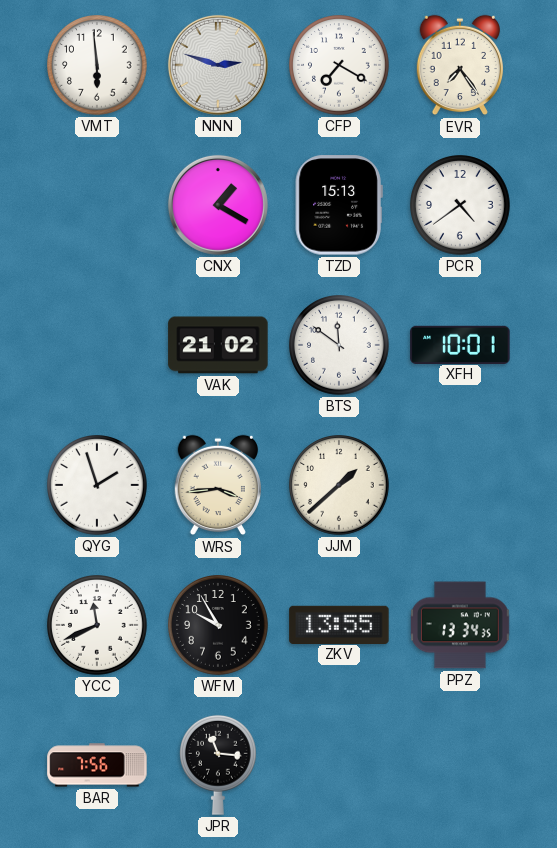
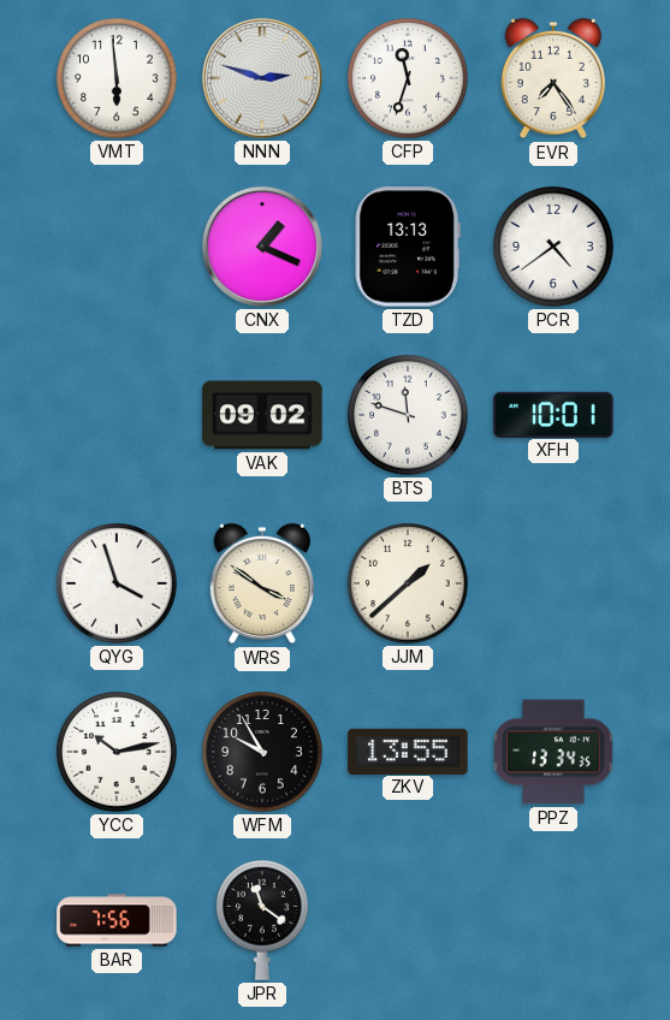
CFP: 7:20 -> 11:33 (408, 78)
CNX: 1:20 -> 1:19 (262, 247)
TZD: 15:13 -> 13:13 (408, 247)
VAK: 21:02 -> 09:02 (262, 415)
BTS: 11:51 -> 11:48 (408, 415)
QYG: 1:57 -> 3:57 (117, 583)
WRS: 3:44 -> 3:51 (261, 583)
YCC: 11:41 -> 10:13 (117, 752)
JPR: 11:16 -> 11:21 (263, 920)
